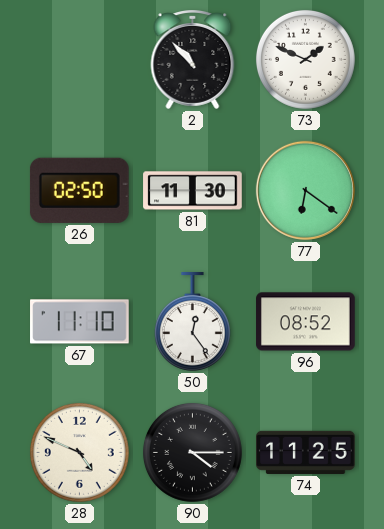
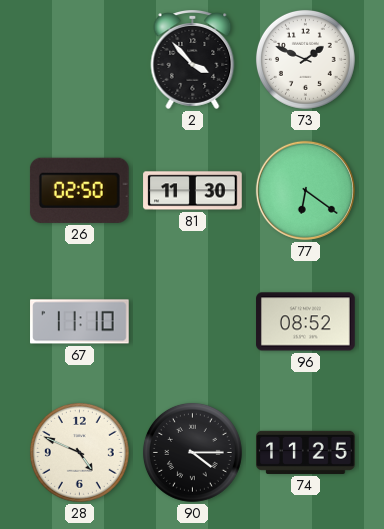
2: 10:53 -> 3:53 (193, 59)
50: 12:24 -> none (192, 322)
